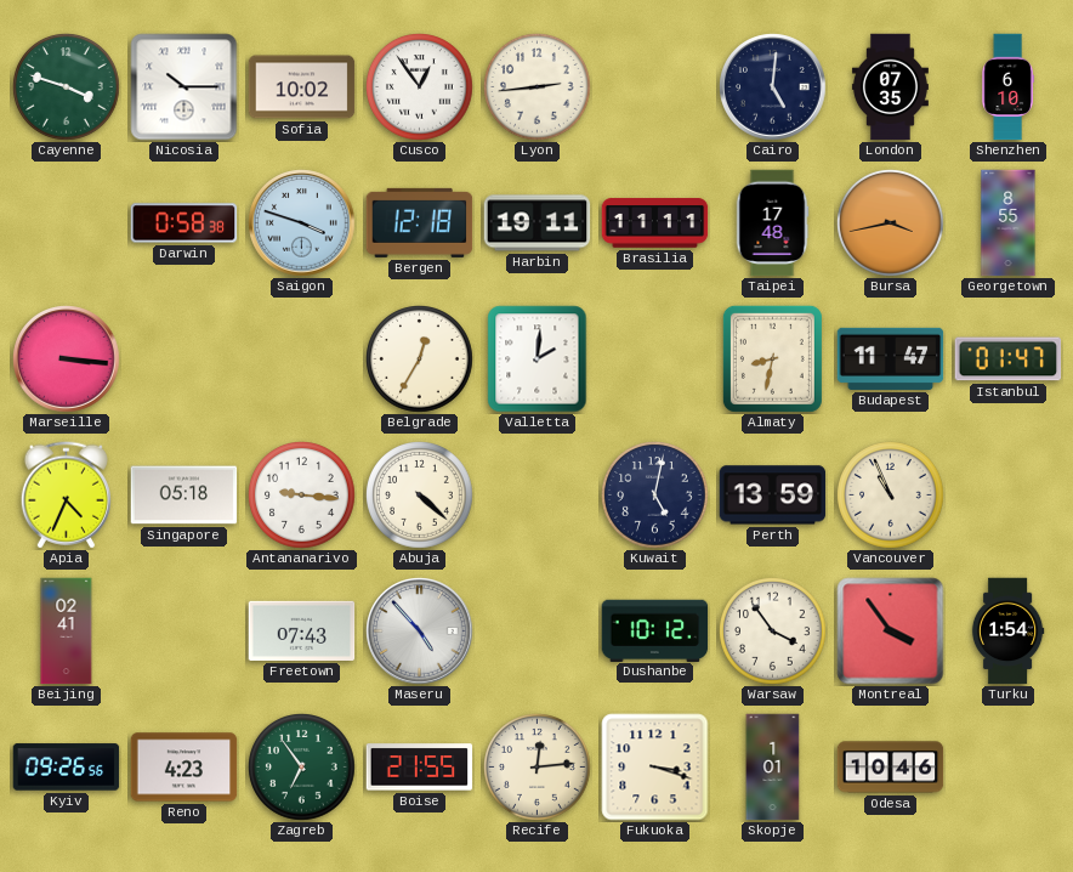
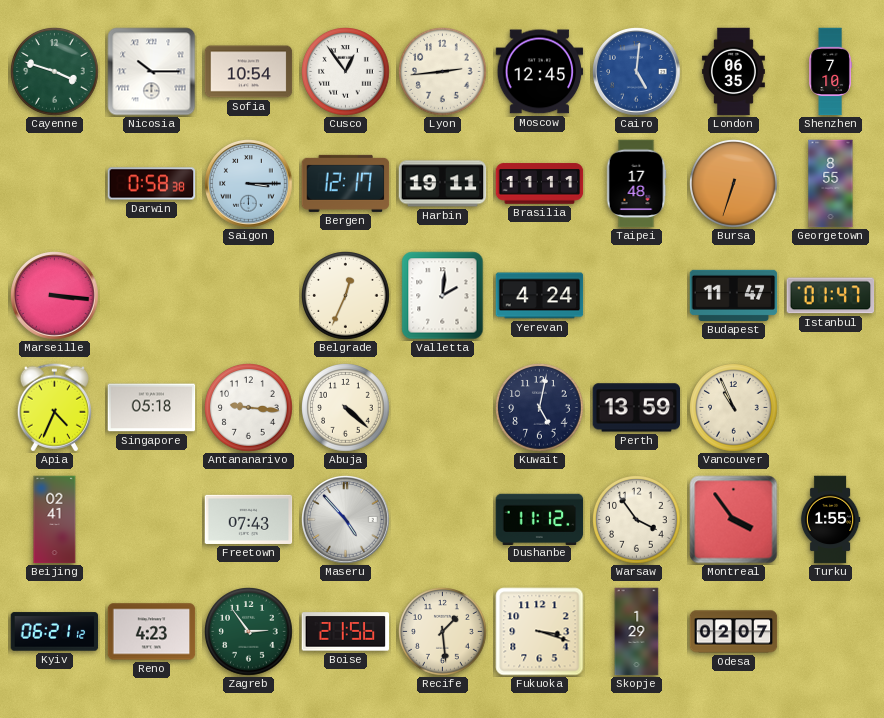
Sofia: 10:02 -> 10:54 (249, 72)
Moscow: none -> 12:45 (540, 72)
Cairo dial: navy -> blue (637, 72)
London: 07:35 -> 06:35 (733, 72)
Shenzhen: 6:10 -> 7:10 (830, 72)
Saigon: 3:48 -> 3:15 (249, 184)
Bergen: 12:18 -> 12:17 (346, 183)
Bursa: 3:43 -> 6:33 (734, 184)
Belgrade: 12:35 -> 12:34 (346, 296)
Yerevan: none -> 4:24 (540, 296)
Almaty: 8:32 -> none (772, 358)
Dushanbe: 10:12 -> 11:12 (540, 519)
Turku: 1:54 -> 1:55 (830, 520)
Kyiv: 09:26 -> 06:21 (55, 632)
Zagreb: 6:54 -> 2:54 (249, 632)
Boise: 21:55 -> 21:56 (346, 632)
Recife: 12:14 -> 1:29 (443, 632)
Skopje: 1:01 -> 1:29 (637, 632)
Odesa: 10:46 -> 02:07 (734, 632)
